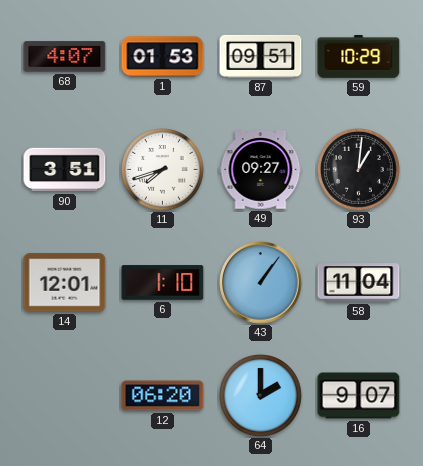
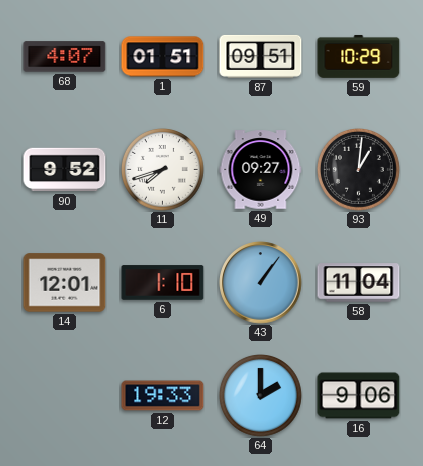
1: 01:53 -> 01:51 (163, 57)
90: 3:51 -> 9:52 (65, 170)
12: 06:20 -> 19:33 (163, 396)
16: 9:07 -> 9:06 (359, 396)
